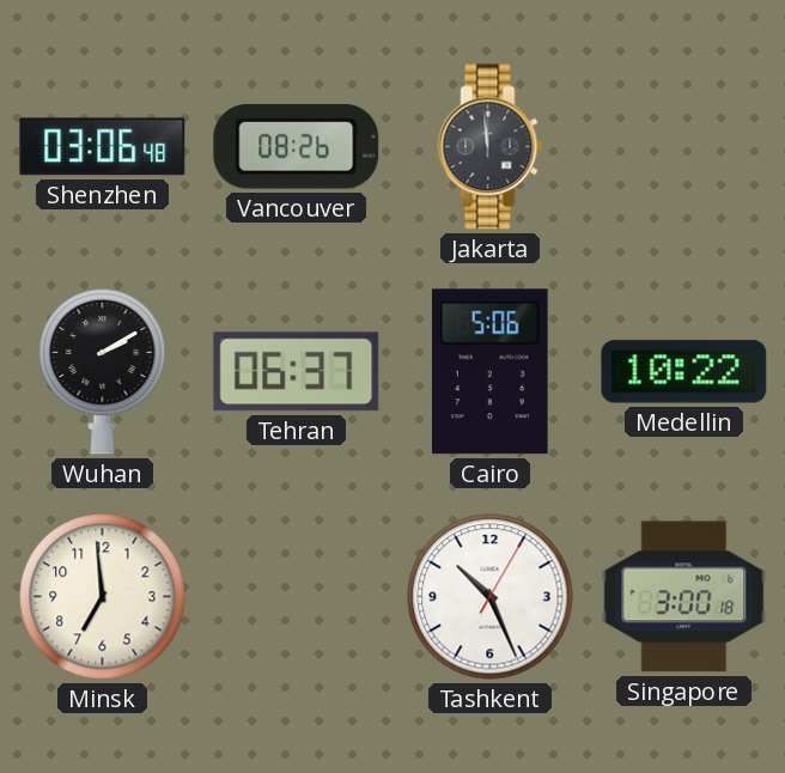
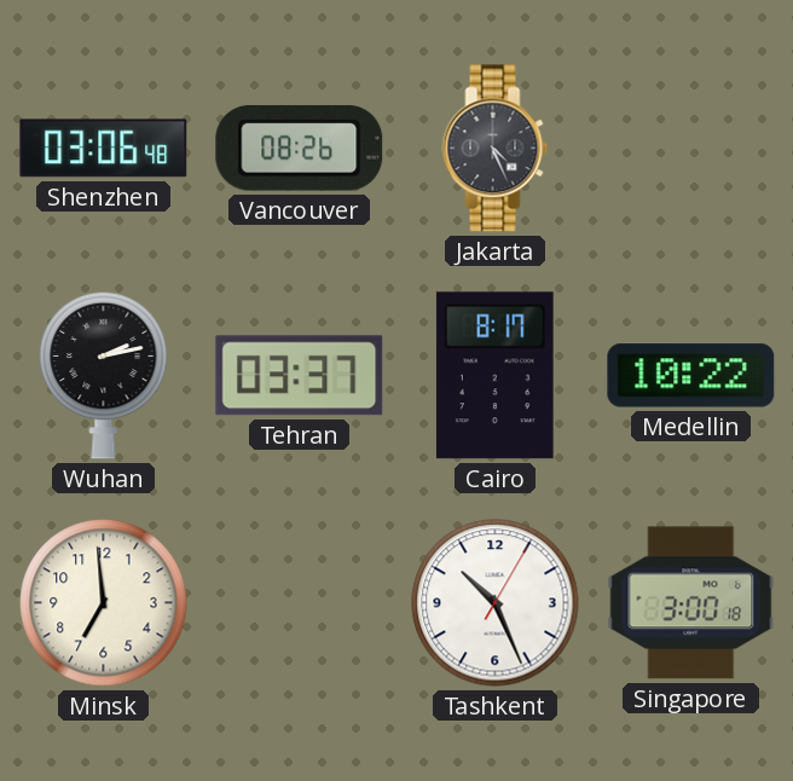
Jakarta: 11:59 -> 4:26 (496, 149)
Wuhan: 2:10 -> 2:13 (104, 375)
Tehran: 06:37 -> 03:37 (300, 376)
Cairo: 5:06 -> 8:17 (494, 376)
